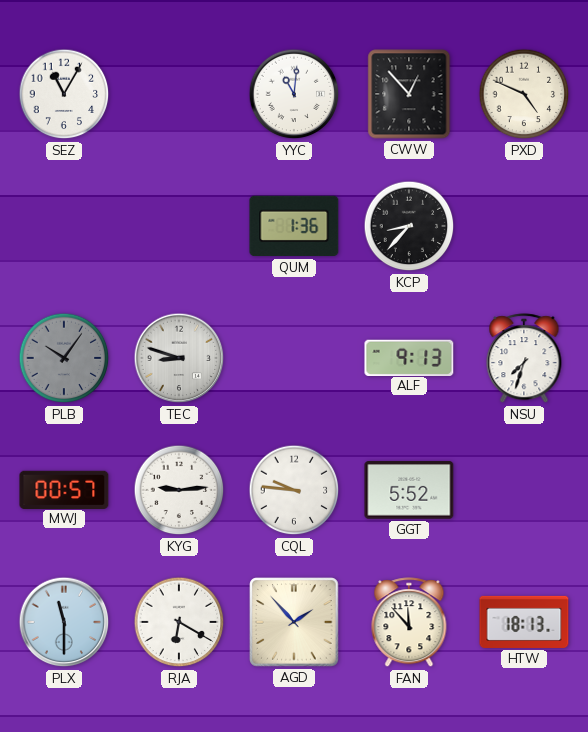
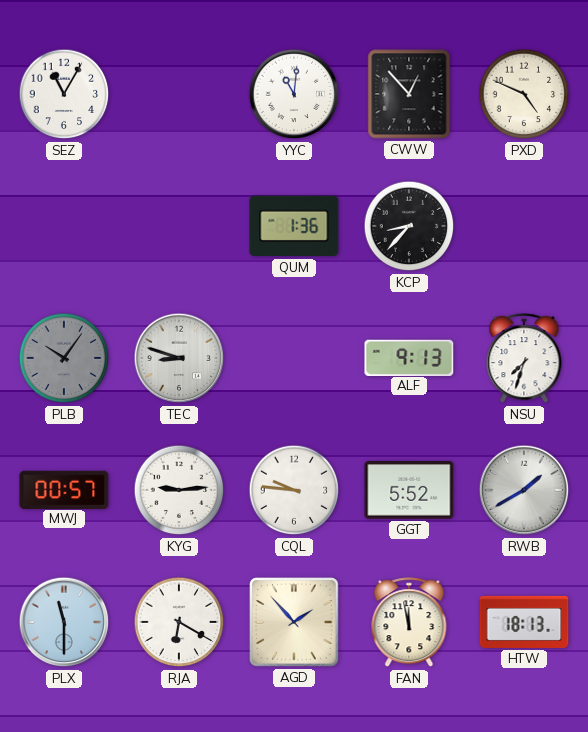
RWB: none -> 1:40 (524, 490)
FAN: 11:53 -> 11:58 (409, 623)
